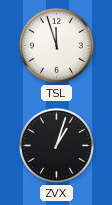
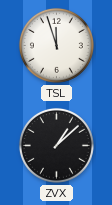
ZVX: 1:03 -> 1:08 (56, 145)
